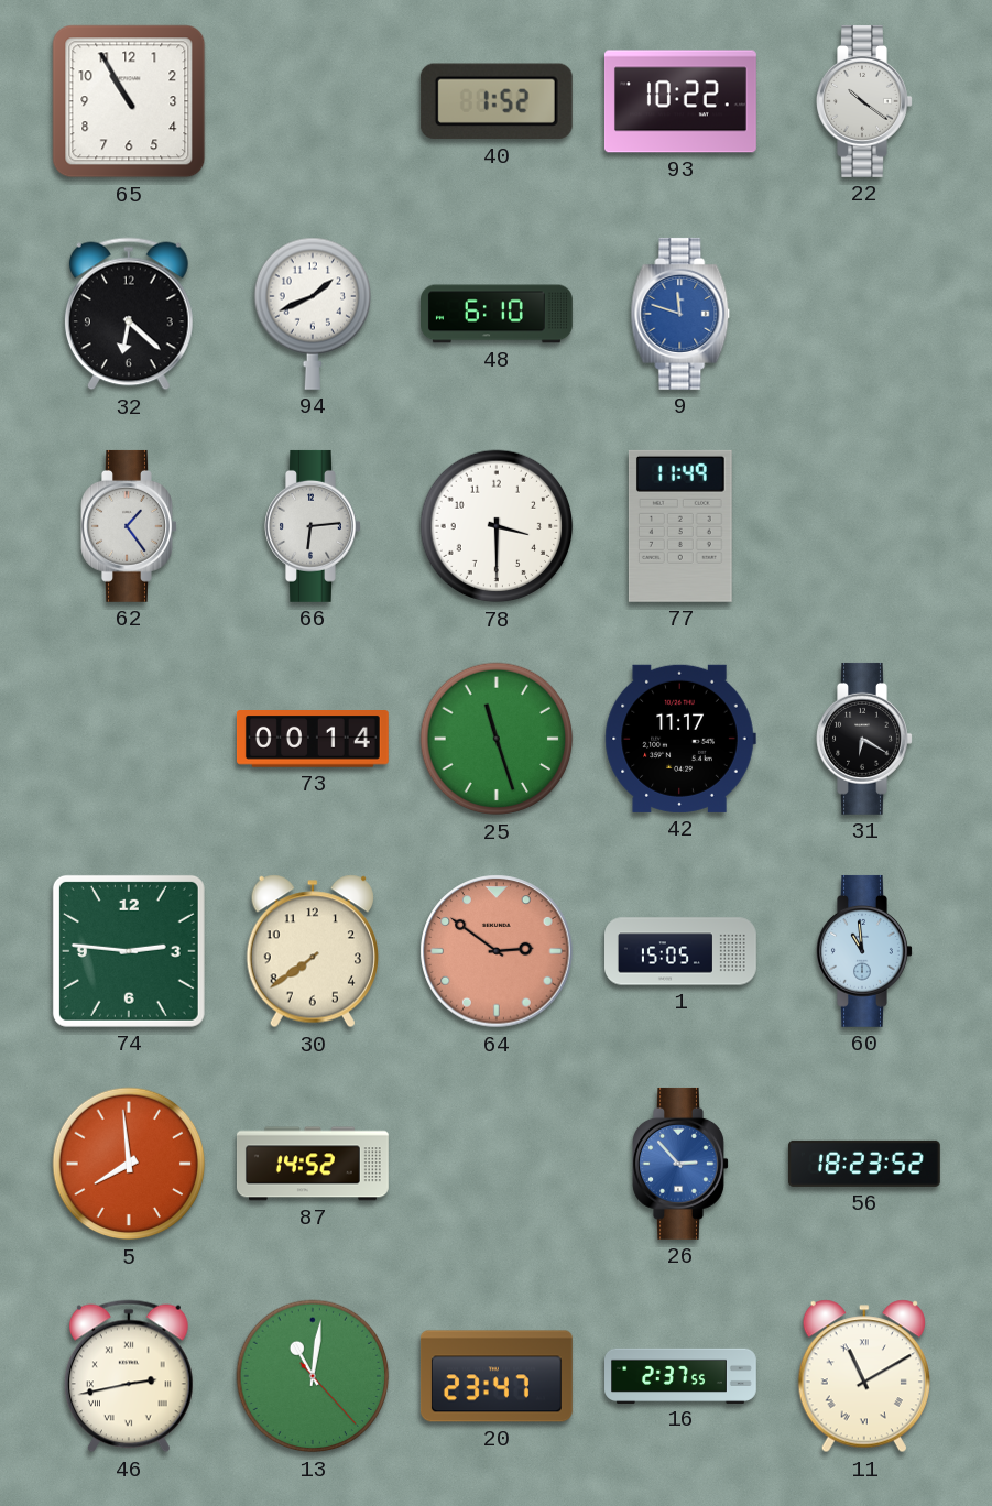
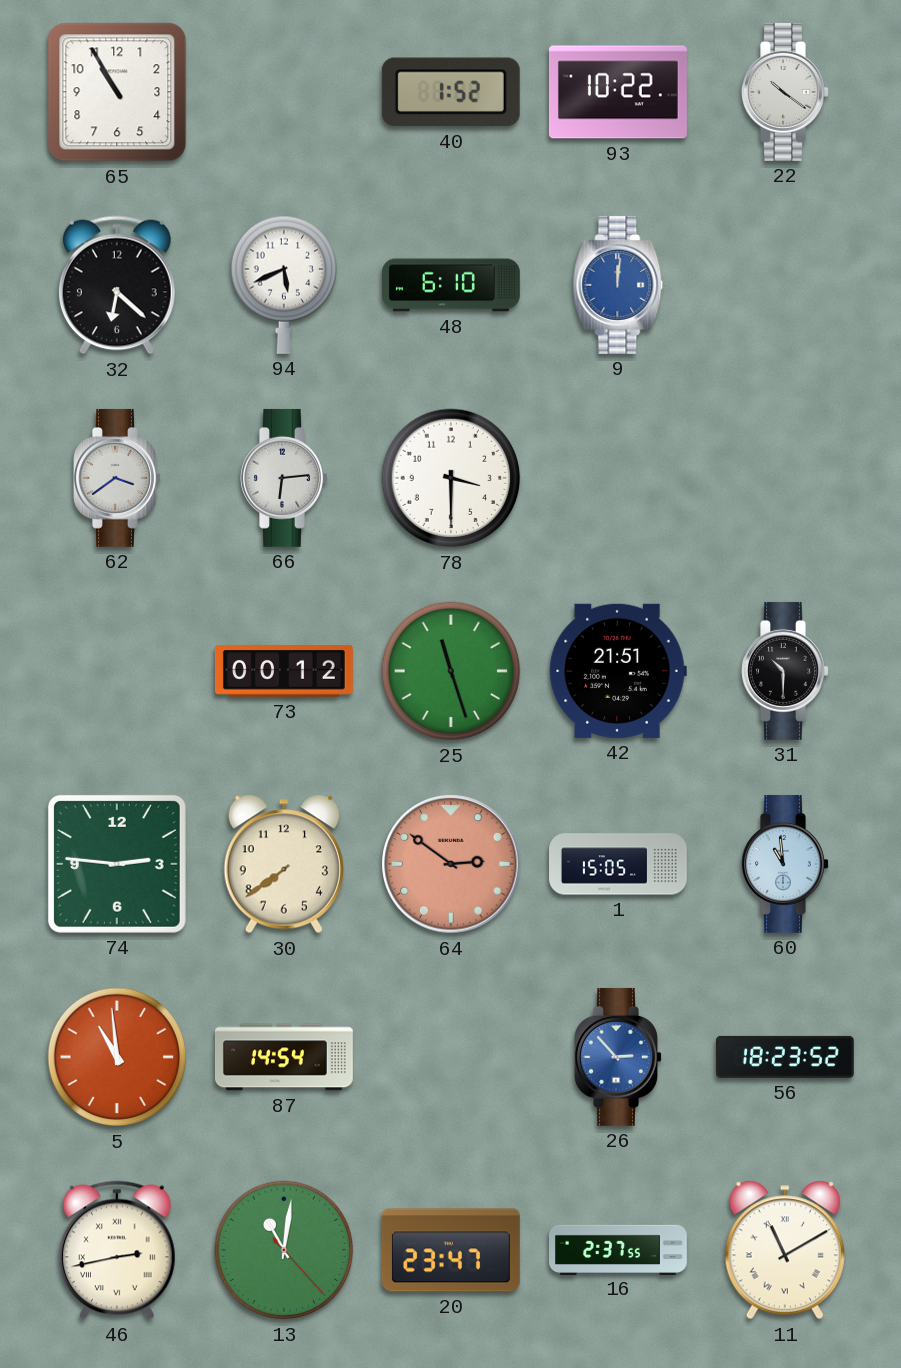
94: 1:41 -> 5:41 (283, 285)
9: 11:48 -> 12:01 (618, 285)
62: 1:24 -> 3:39 (117, 478)
77: 11:49 -> none (680, 526)
73: 00:14 -> 00:12 (284, 671)
42: 11:17 -> 21:51 (618, 671)
31: 6:20 -> 10:30 (785, 671)
5: 7:59 -> 10:59 (117, 1057)
87: 14:52 -> 14:54 (284, 1057)
